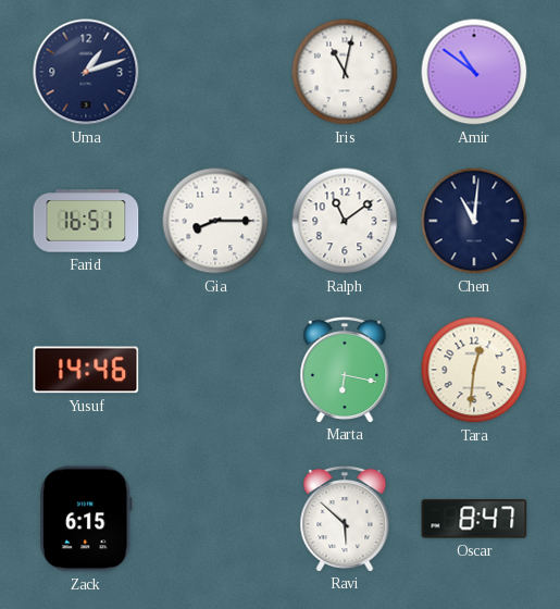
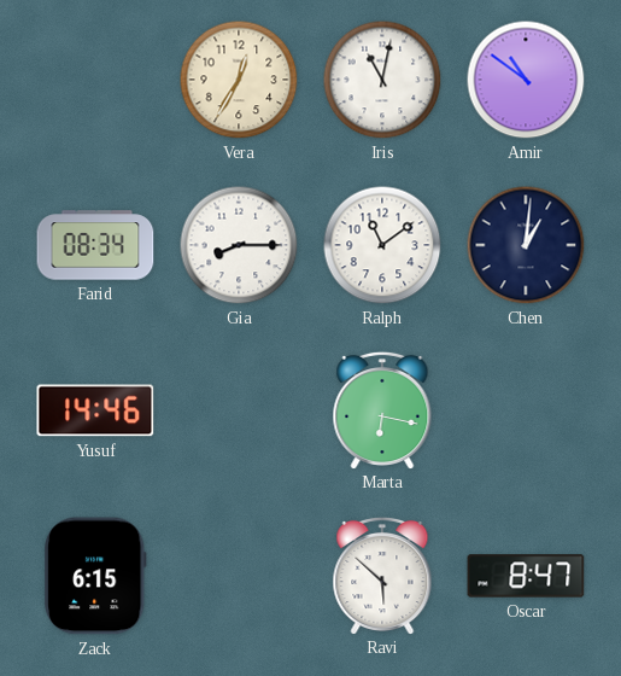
Uma: 1:12 -> none (86, 72)
Vera: none -> 12:35 (239, 80)
Farid: 16:51 -> 08:34 (95, 245)
Chen: 11:01 -> 1:01 (526, 245)
Tara: 12:31 -> none (474, 370)
